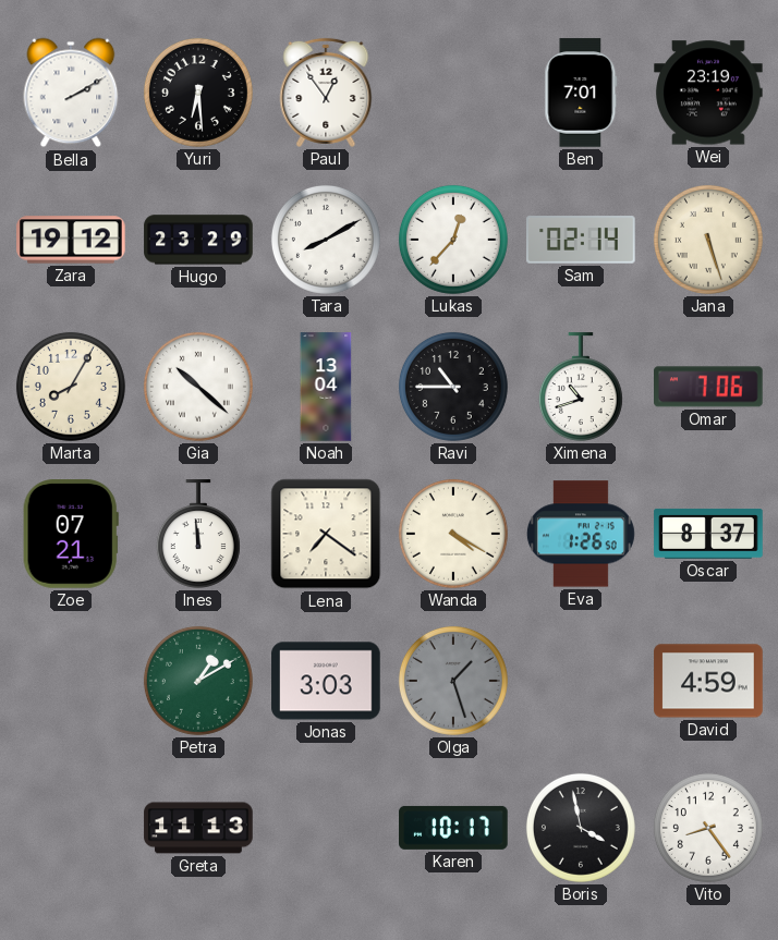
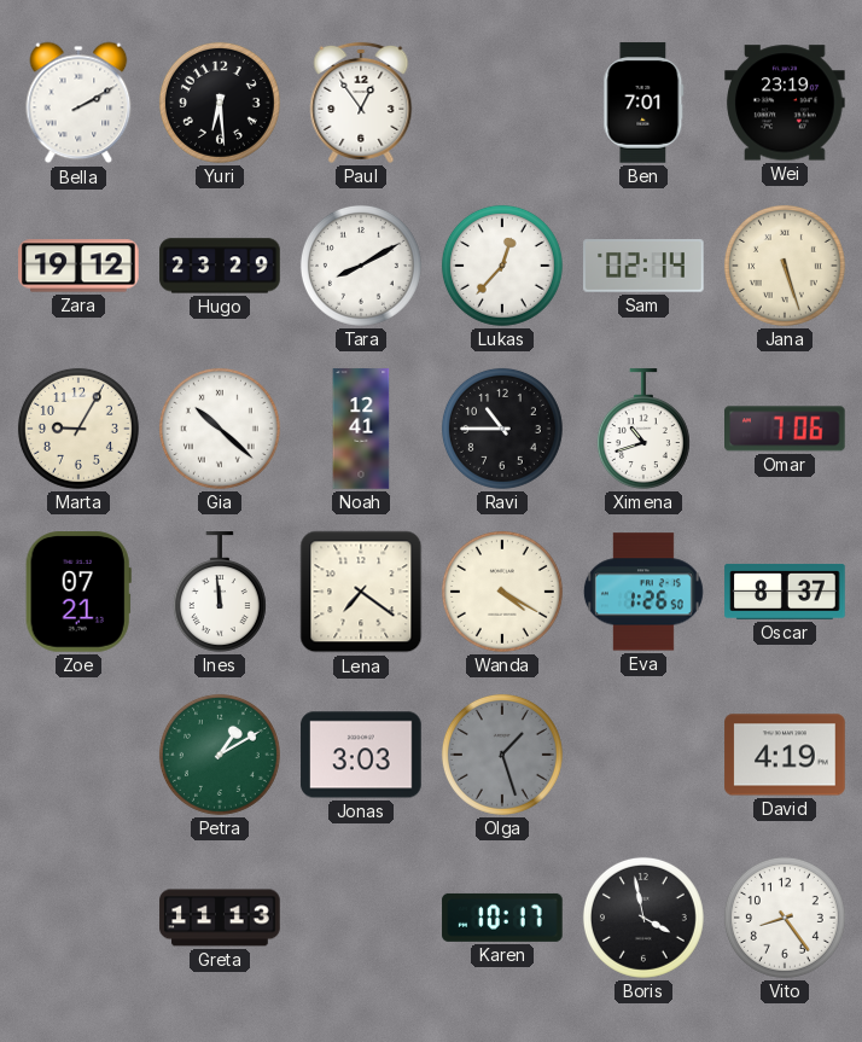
Marta: 8:05 -> 9:05 (78, 429)
Noah: 13:04 -> 12:41 (361, 429)
David: 4:59 -> 4:19 (785, 755)
